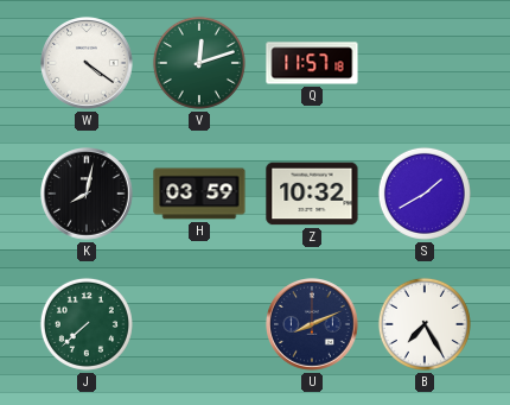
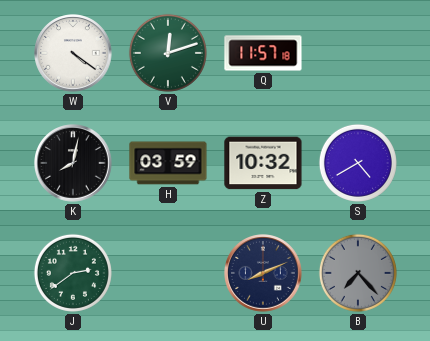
S: 1:40 -> 4:40 (358, 163)
J: 7:38 -> 2:39 (73, 273)
B: 7:25 -> 7:23 (358, 273)
B dial: white -> grey (358, 273)
